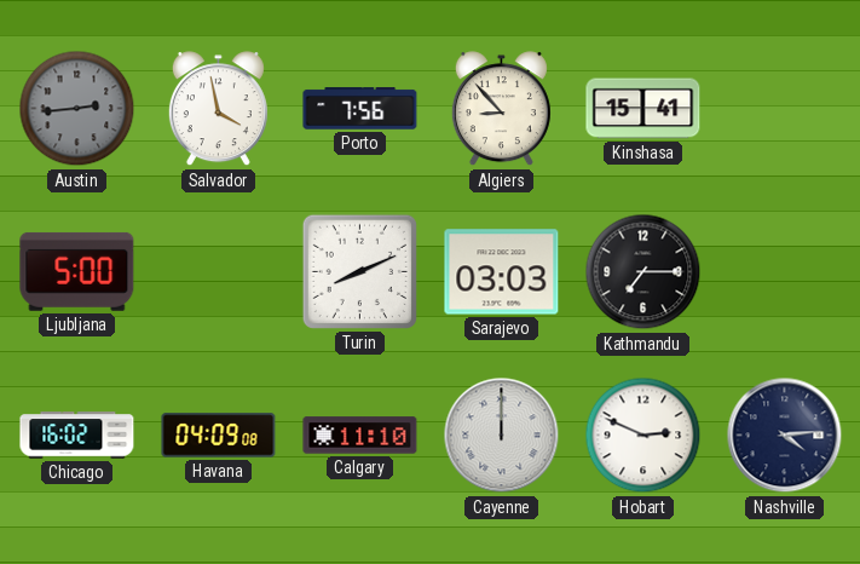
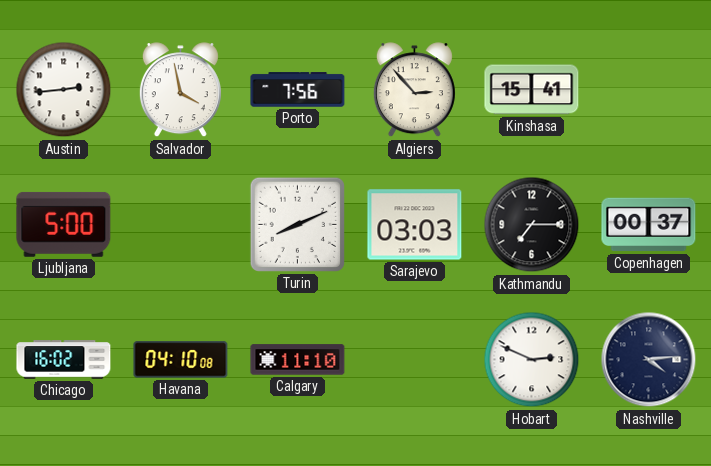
Austin dial: grey -> white (64, 90)
Algiers: 8:53 -> 2:53 (414, 90)
Copenhagen: none -> 00:37 (649, 225)
Havana: 04:09 -> 04:10 (181, 360)
Cayenne: 12:00 -> none (502, 436)
